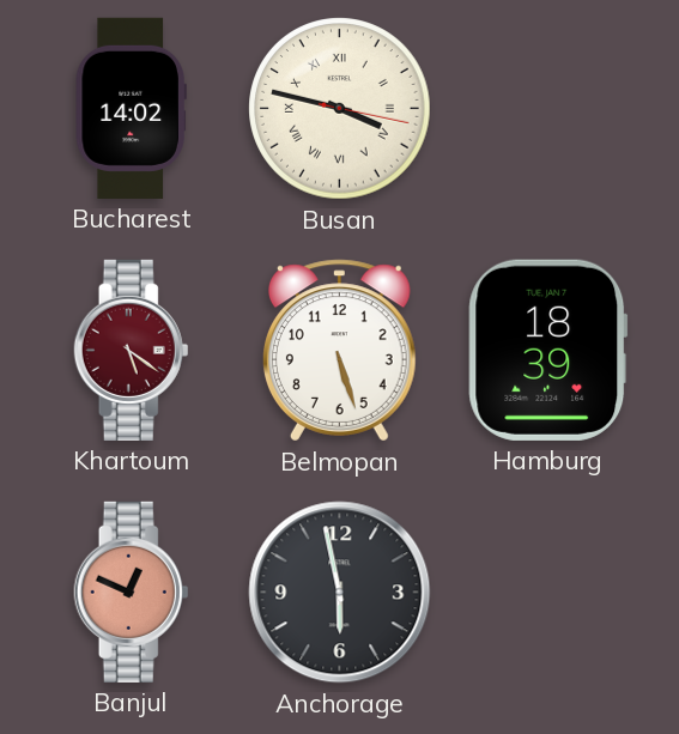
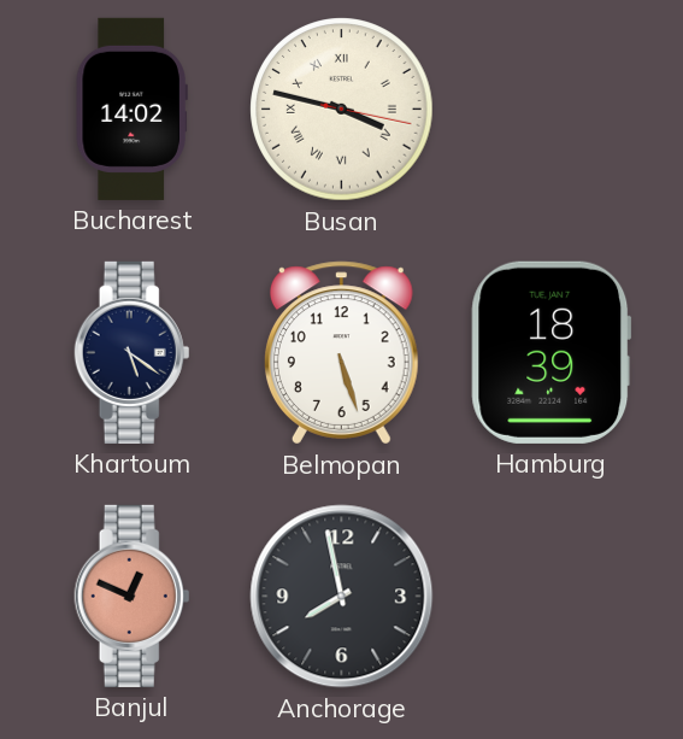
Khartoum dial: burgundy -> navy (133, 352)
Anchorage: 5:58 -> 7:58 (342, 597)
